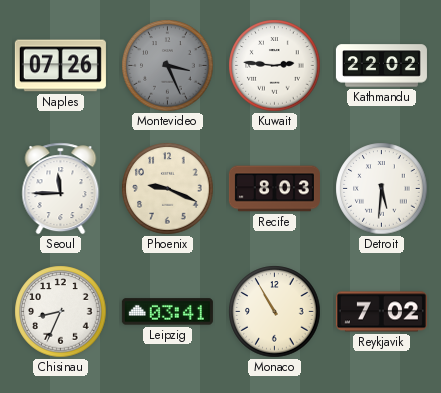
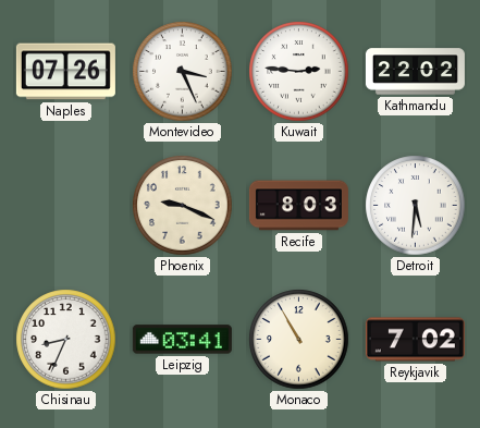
Montevideo dial: grey -> white (183, 72)
Seoul: 11:45 -> none (61, 189)
